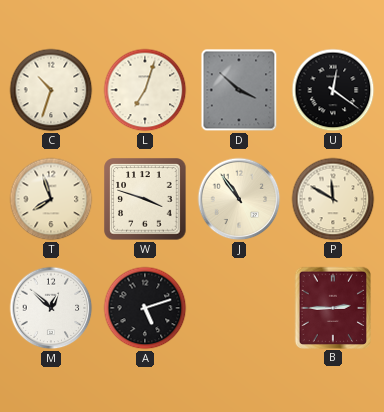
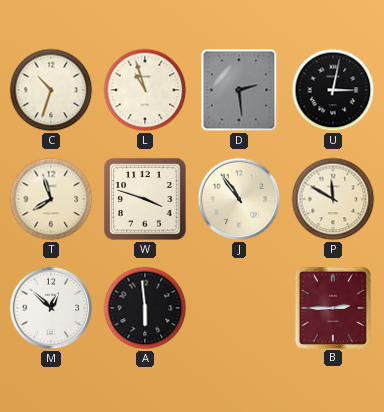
L: 7:03 -> 10:57 (145, 90)
D: 3:52 -> 2:29 (239, 90)
U: 12:21 -> 3:02 (333, 90)
A: 5:12 -> 5:59 (145, 308)
